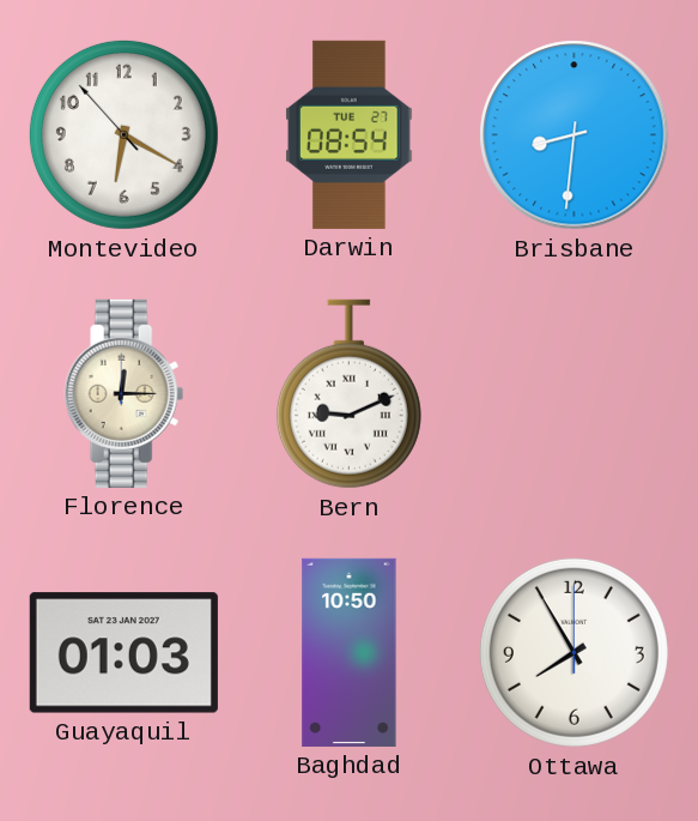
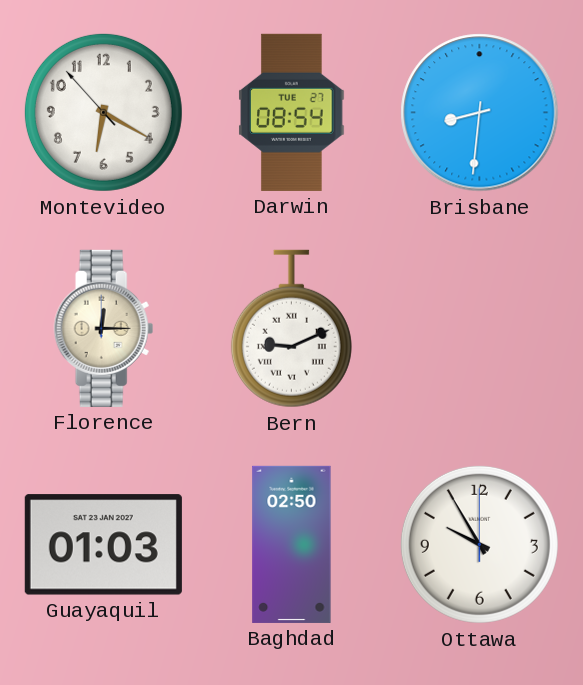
Baghdad: 10:50 -> 02:50 (292, 544)
Ottawa: 7:55 -> 9:55 (479, 544)
